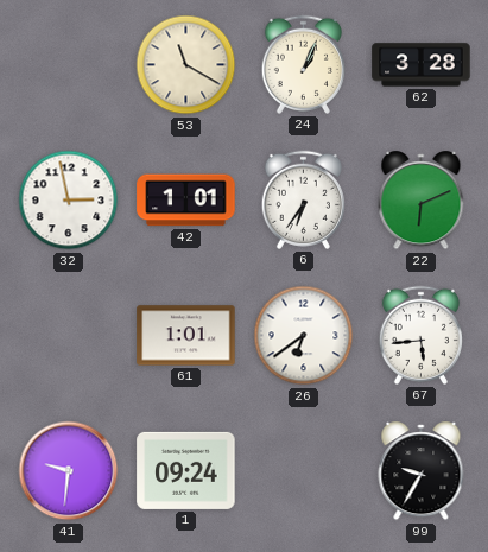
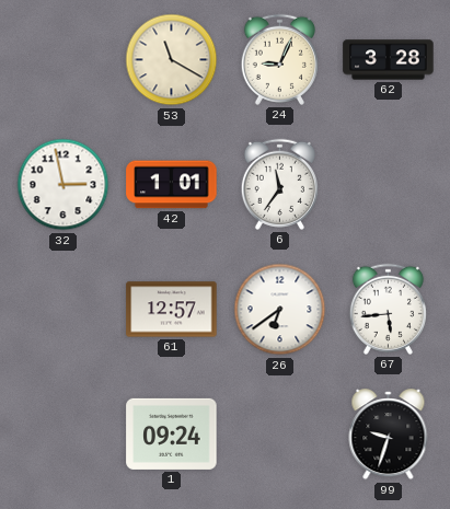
24: 1:04 -> 9:04 (279, 59)
6: 6:36 -> 11:36 (279, 184)
22: 6:11 -> none (422, 201)
61: 1:01 -> 12:57 (172, 310)
41: 9:31 -> none (69, 471)
99: 9:35 -> 9:33 (389, 435)
